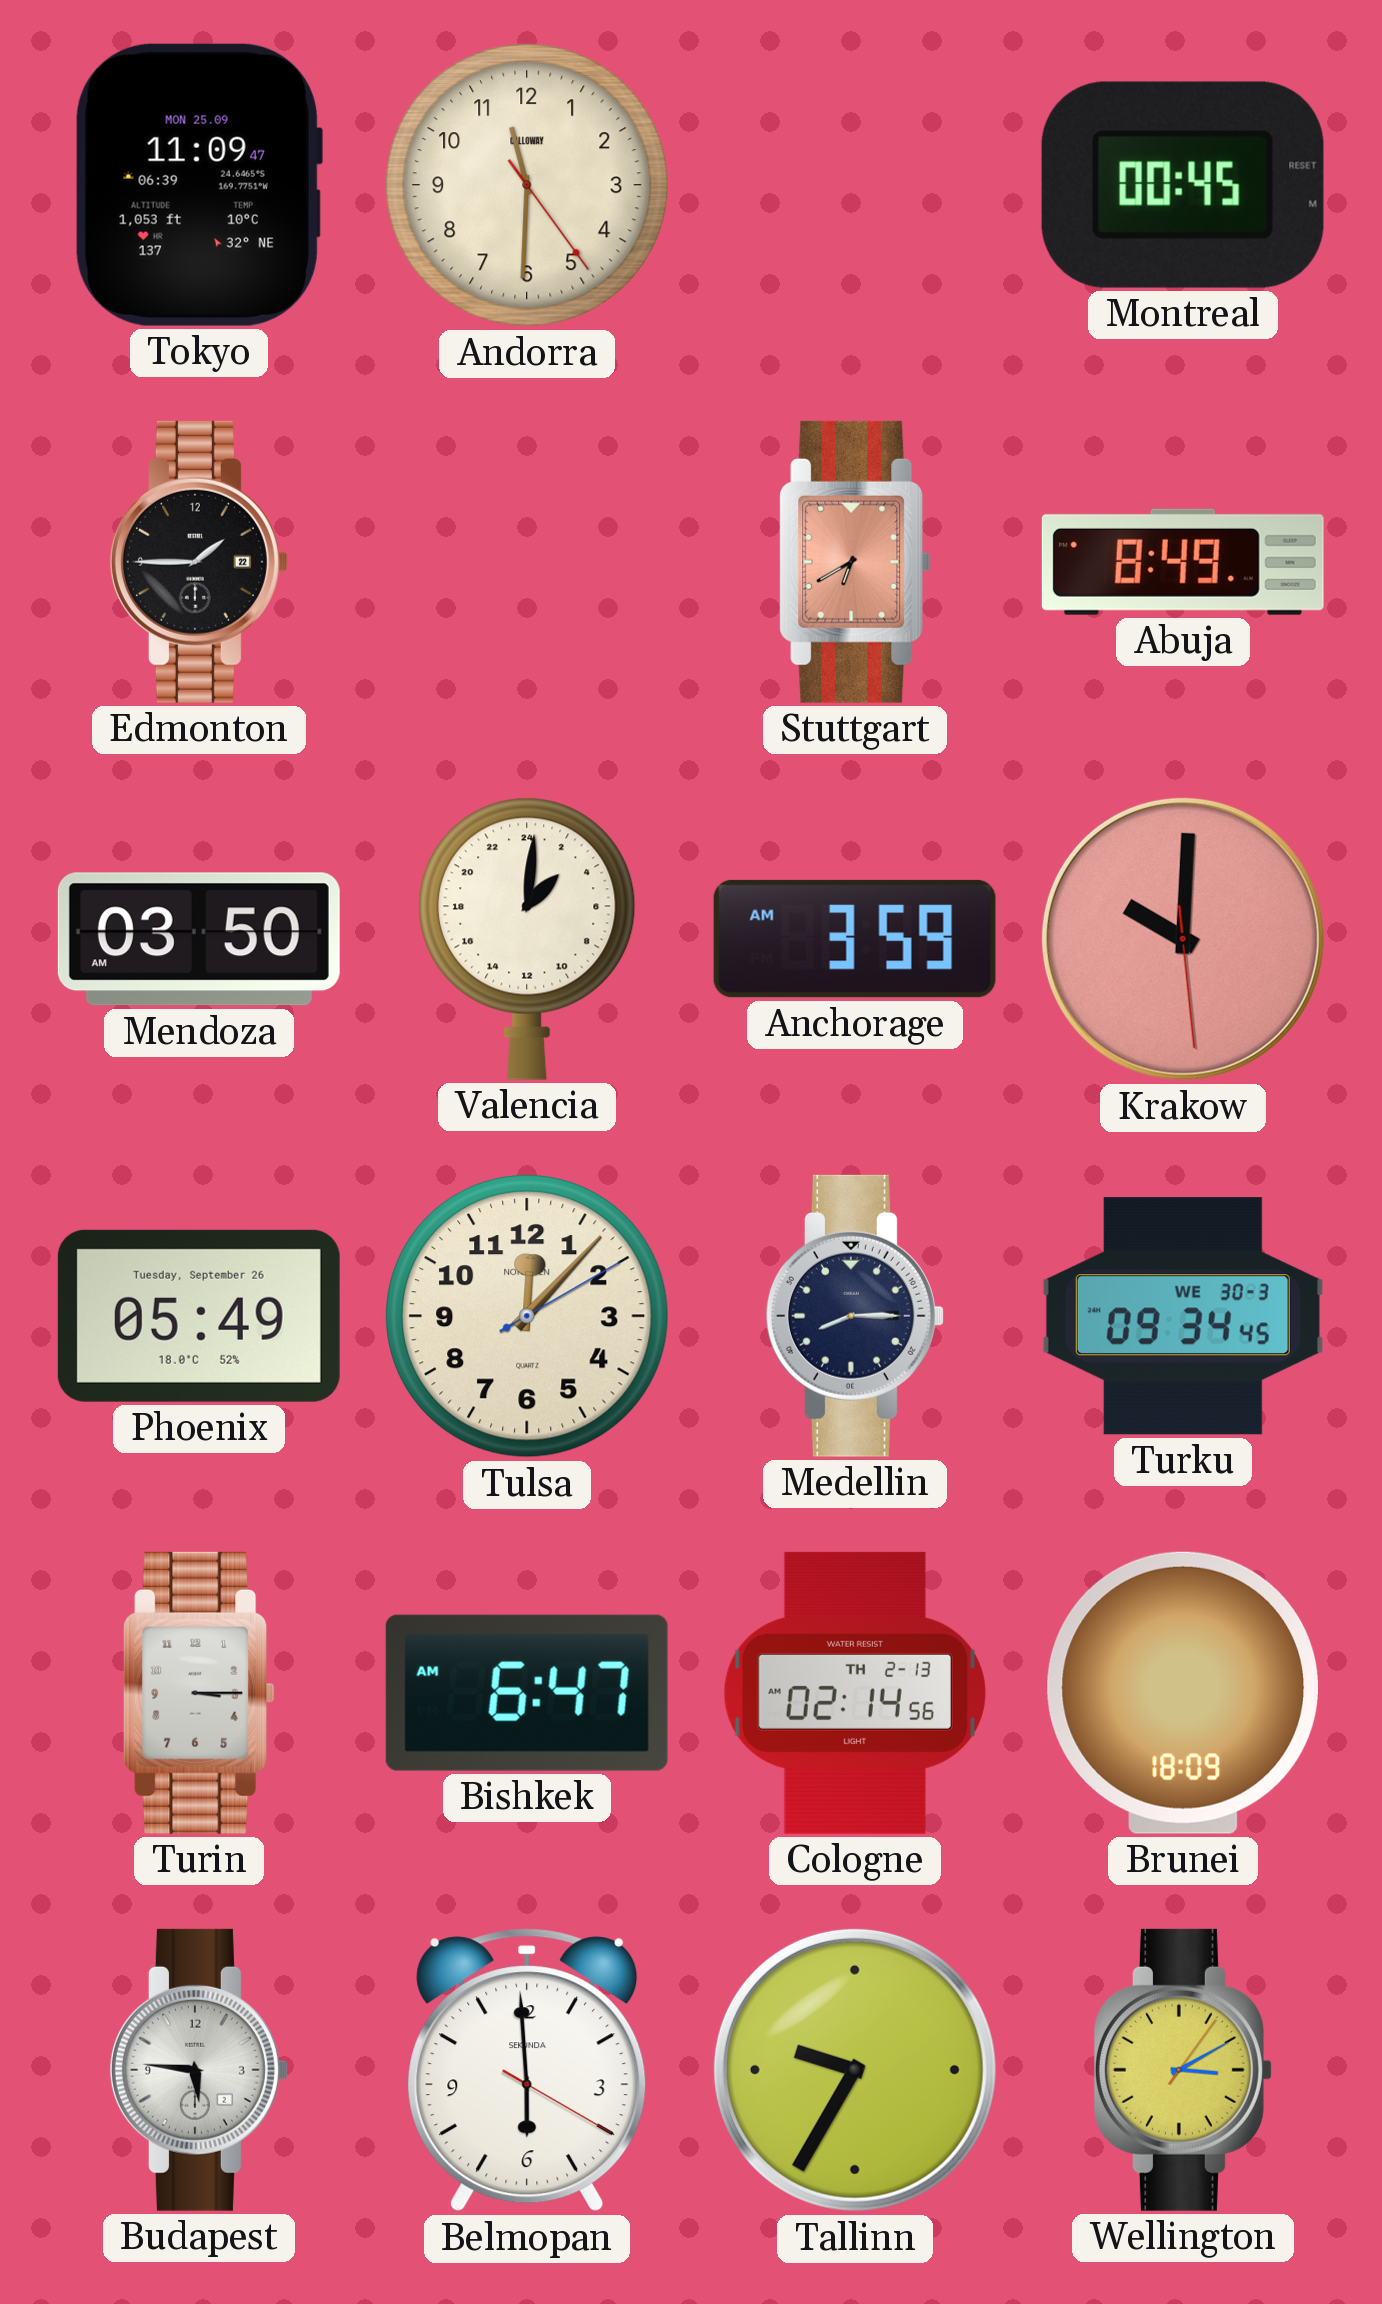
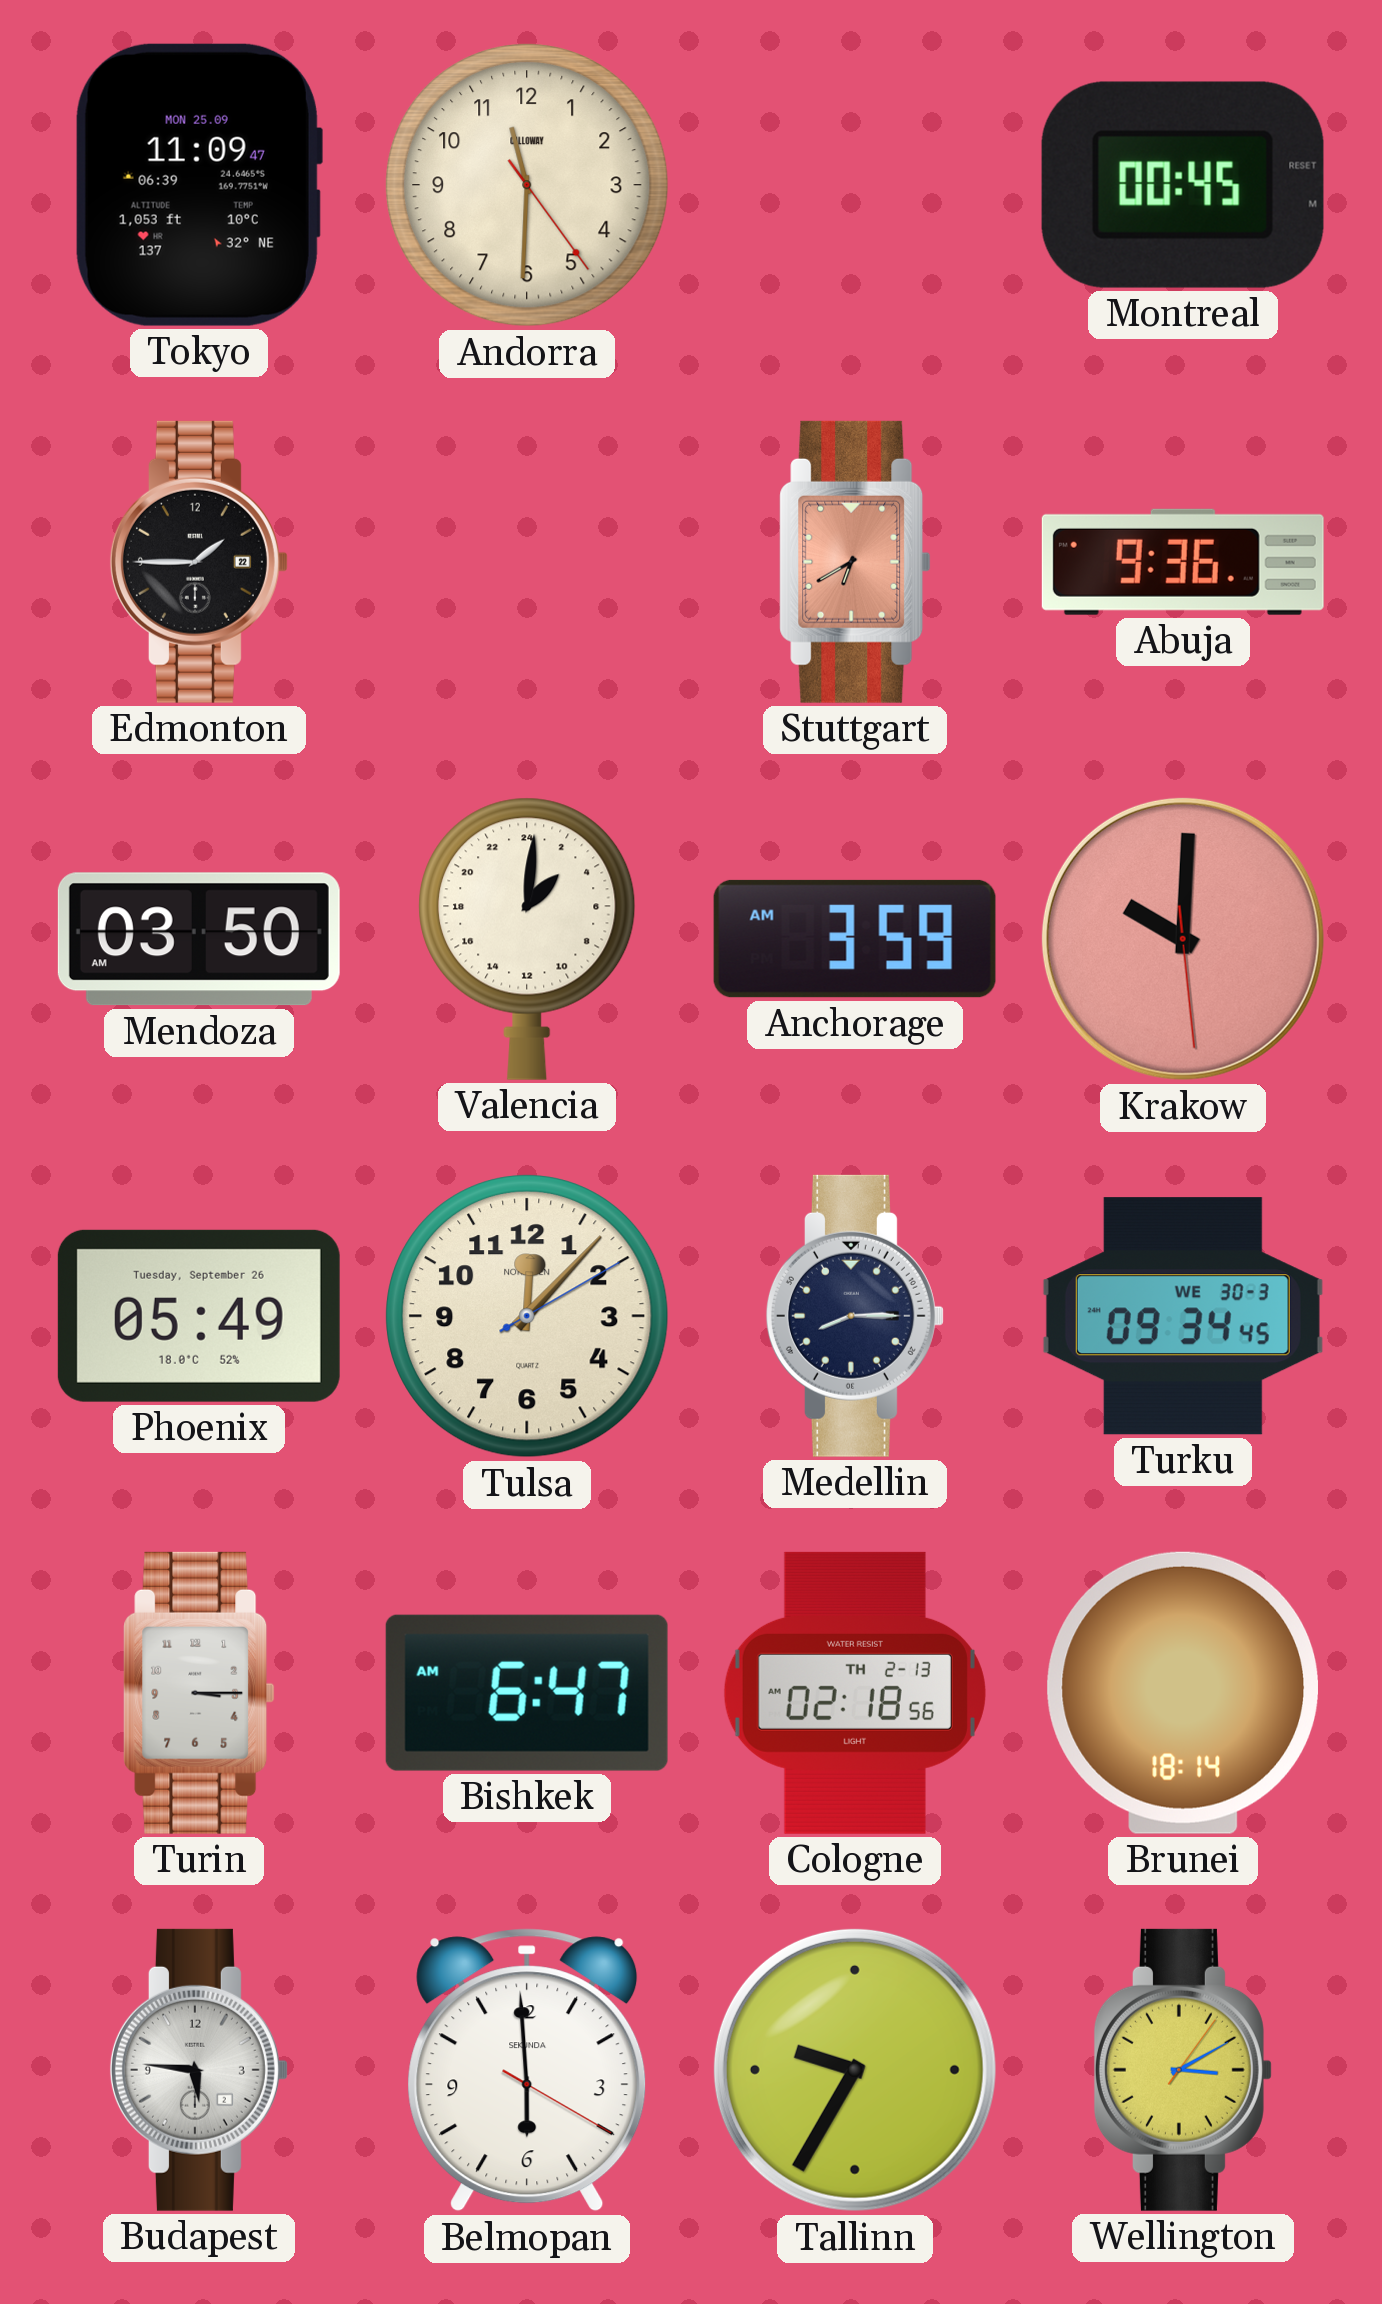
Abuja: 8:49 -> 9:36 (1183, 562)
Cologne: 02:14 -> 02:18 (855, 1693)
Brunei: 18:09 -> 18:14 (1183, 1693)
